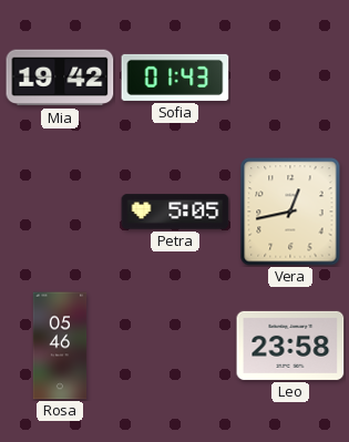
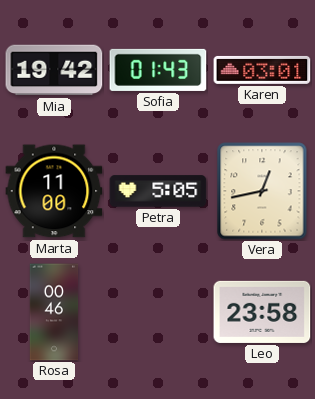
Karen: none -> 03:01 (262, 70)
Marta: none -> 11:00 (54, 191)
Rosa: 05:46 -> 00:46 (54, 312)
